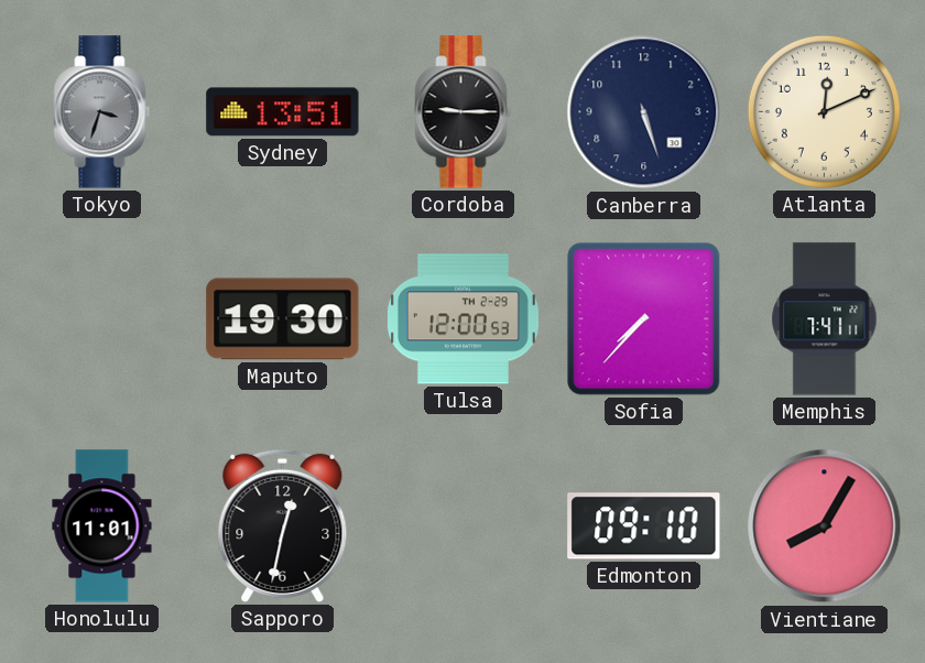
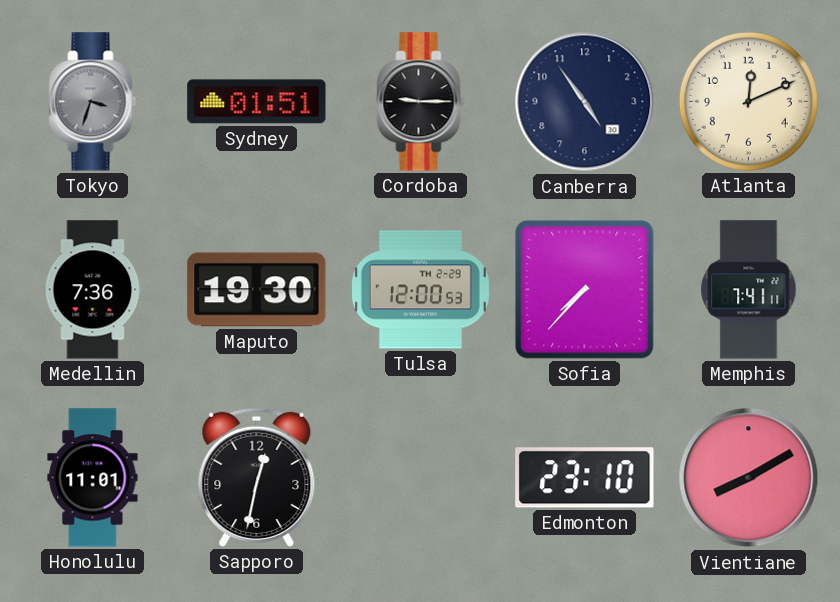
Sydney: 13:51 -> 01:51 (257, 102)
Canberra: 5:27 -> 4:54 (585, 102)
Medellin: none -> 7:36 (93, 290)
Edmonton: 09:10 -> 23:10 (585, 478)
Vientiane: 8:05 -> 8:10 (749, 478)
